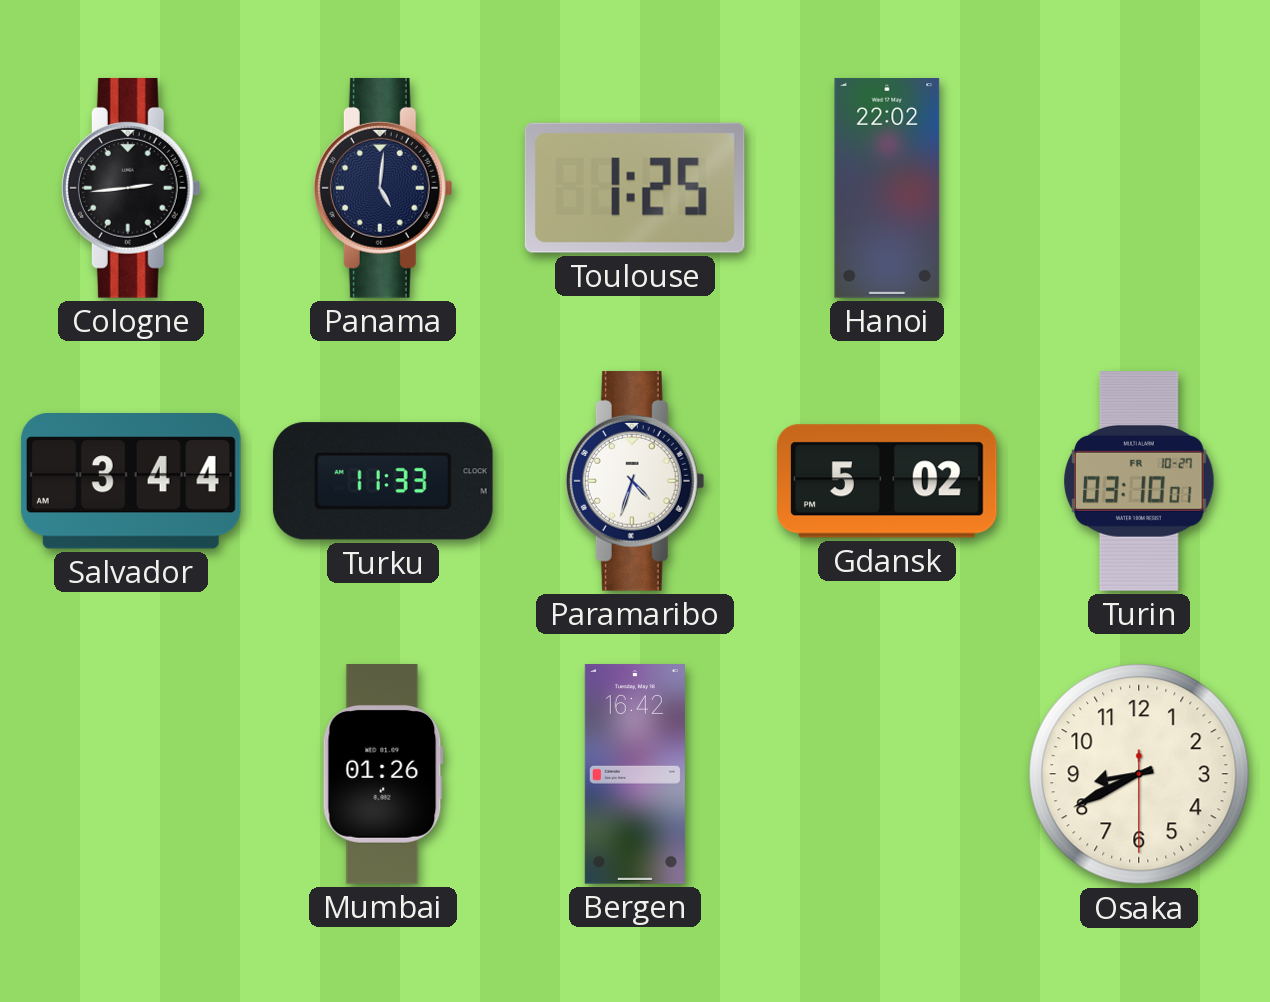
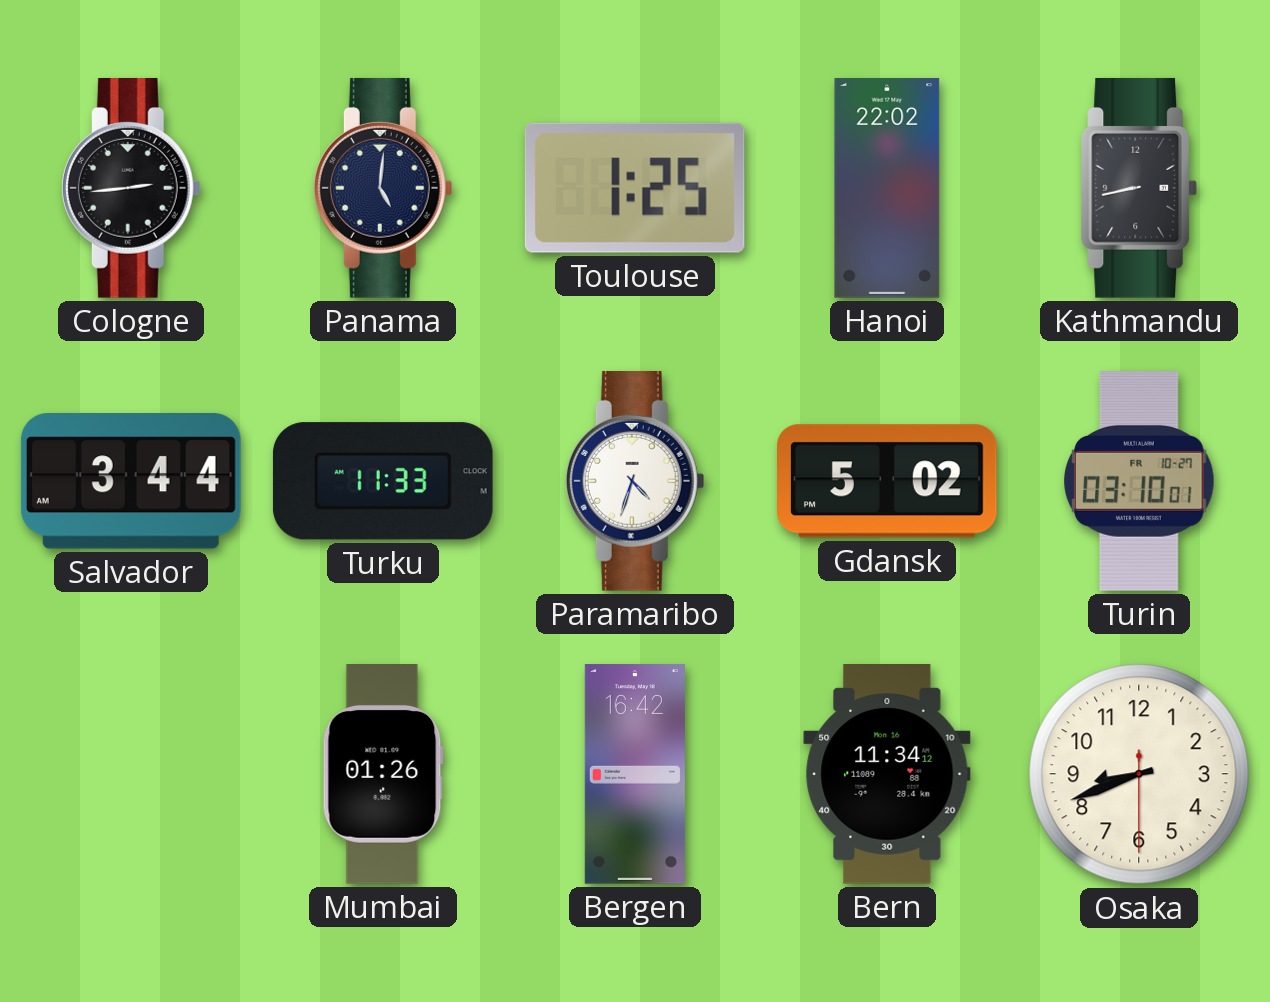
Kathmandu: none -> 8:43 (1139, 188)
Bern: none -> 11:34 (887, 775)
Osaka: 8:40 -> 8:41 (1139, 774)
